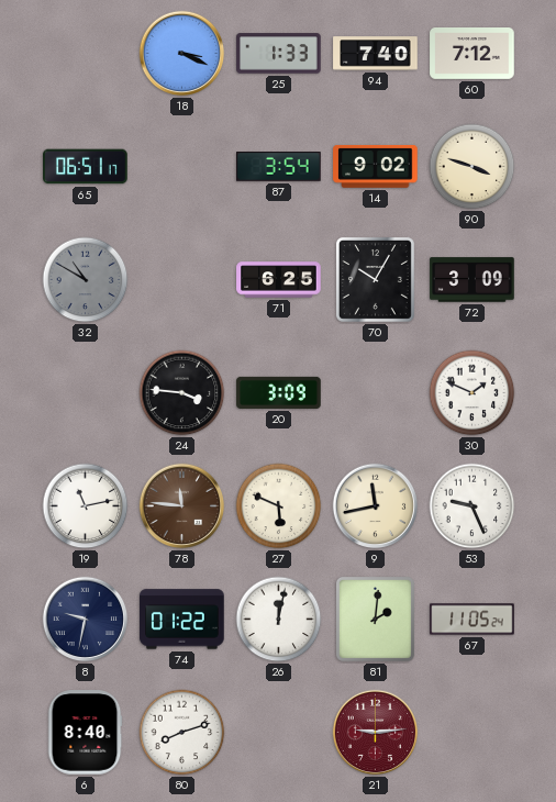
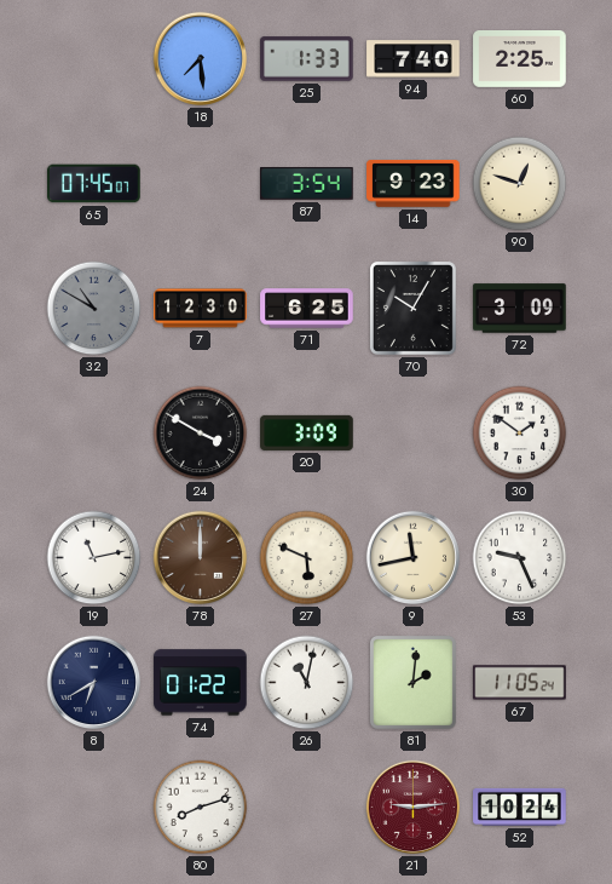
18: 3:19 -> 7:29 (201, 59)
60: 7:12 -> 2:25 (520, 59)
65: 06:51 -> 07:45 (94, 184)
14: 9:02 -> 9:23 (414, 184)
90: 3:48 -> 12:48 (520, 184)
7: none -> 12:30 (201, 309)
24: 3:46 -> 3:50 (201, 434)
30: 1:49 -> 1:51 (520, 434)
78: 11:46 -> 12:00 (201, 558)
8: 9:32 -> 6:40 (94, 683)
26: 12:02 -> 11:02 (307, 683)
6: 8:40 -> none (85, 733)
52: none -> 10:24 (520, 806)
